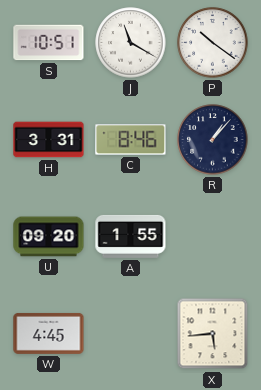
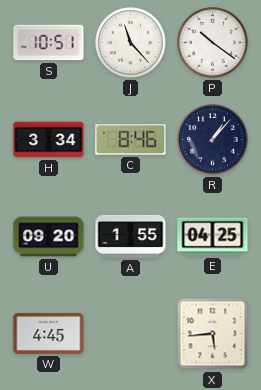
J: 11:20 -> 11:23 (131, 43)
H: 3:31 -> 3:34 (49, 140)
E: none -> 04:25 (213, 237)
